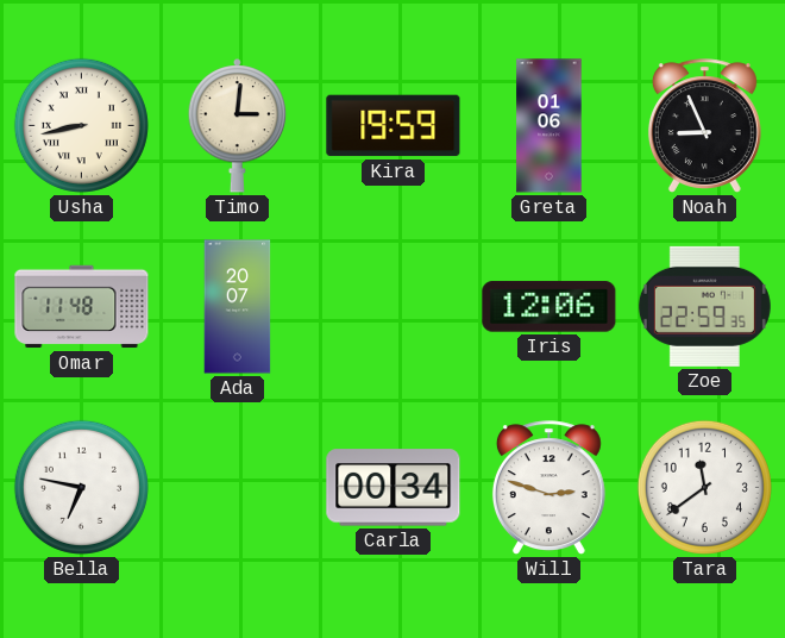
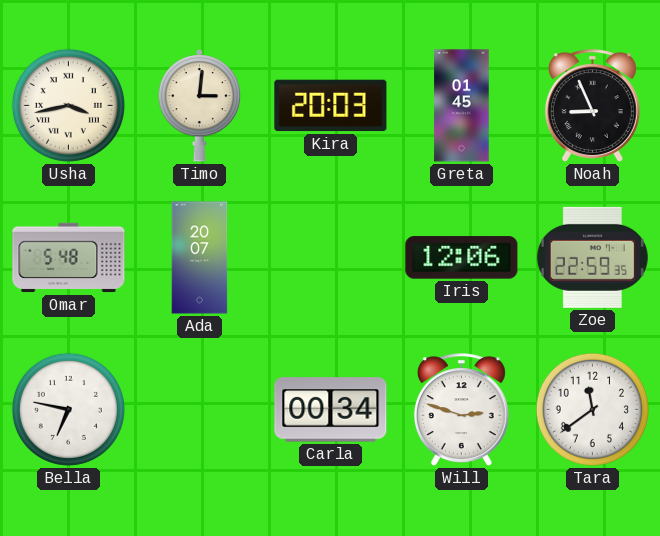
Usha: 8:43 -> 3:43 (68, 105)
Kira: 19:59 -> 20:03 (331, 106)
Greta: 01:06 -> 01:45 (462, 106)
Omar: 11:48 -> 5:48 (69, 258)
